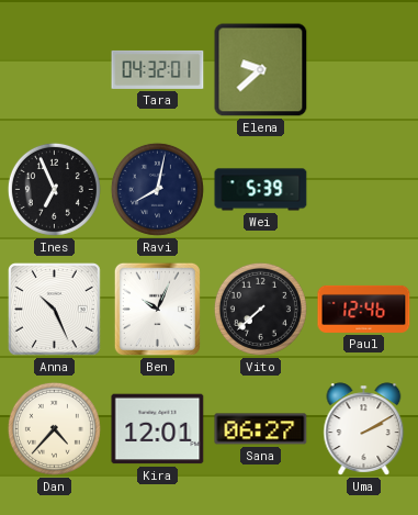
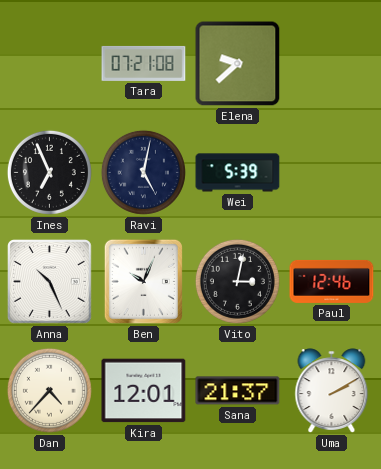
Tara: 04:32 -> 07:21 (144, 63)
Ravi: 8:02 -> 5:02 (143, 172)
Vito: 7:38 -> 3:02 (237, 281)
Sana: 06:27 -> 21:37 (238, 391)
